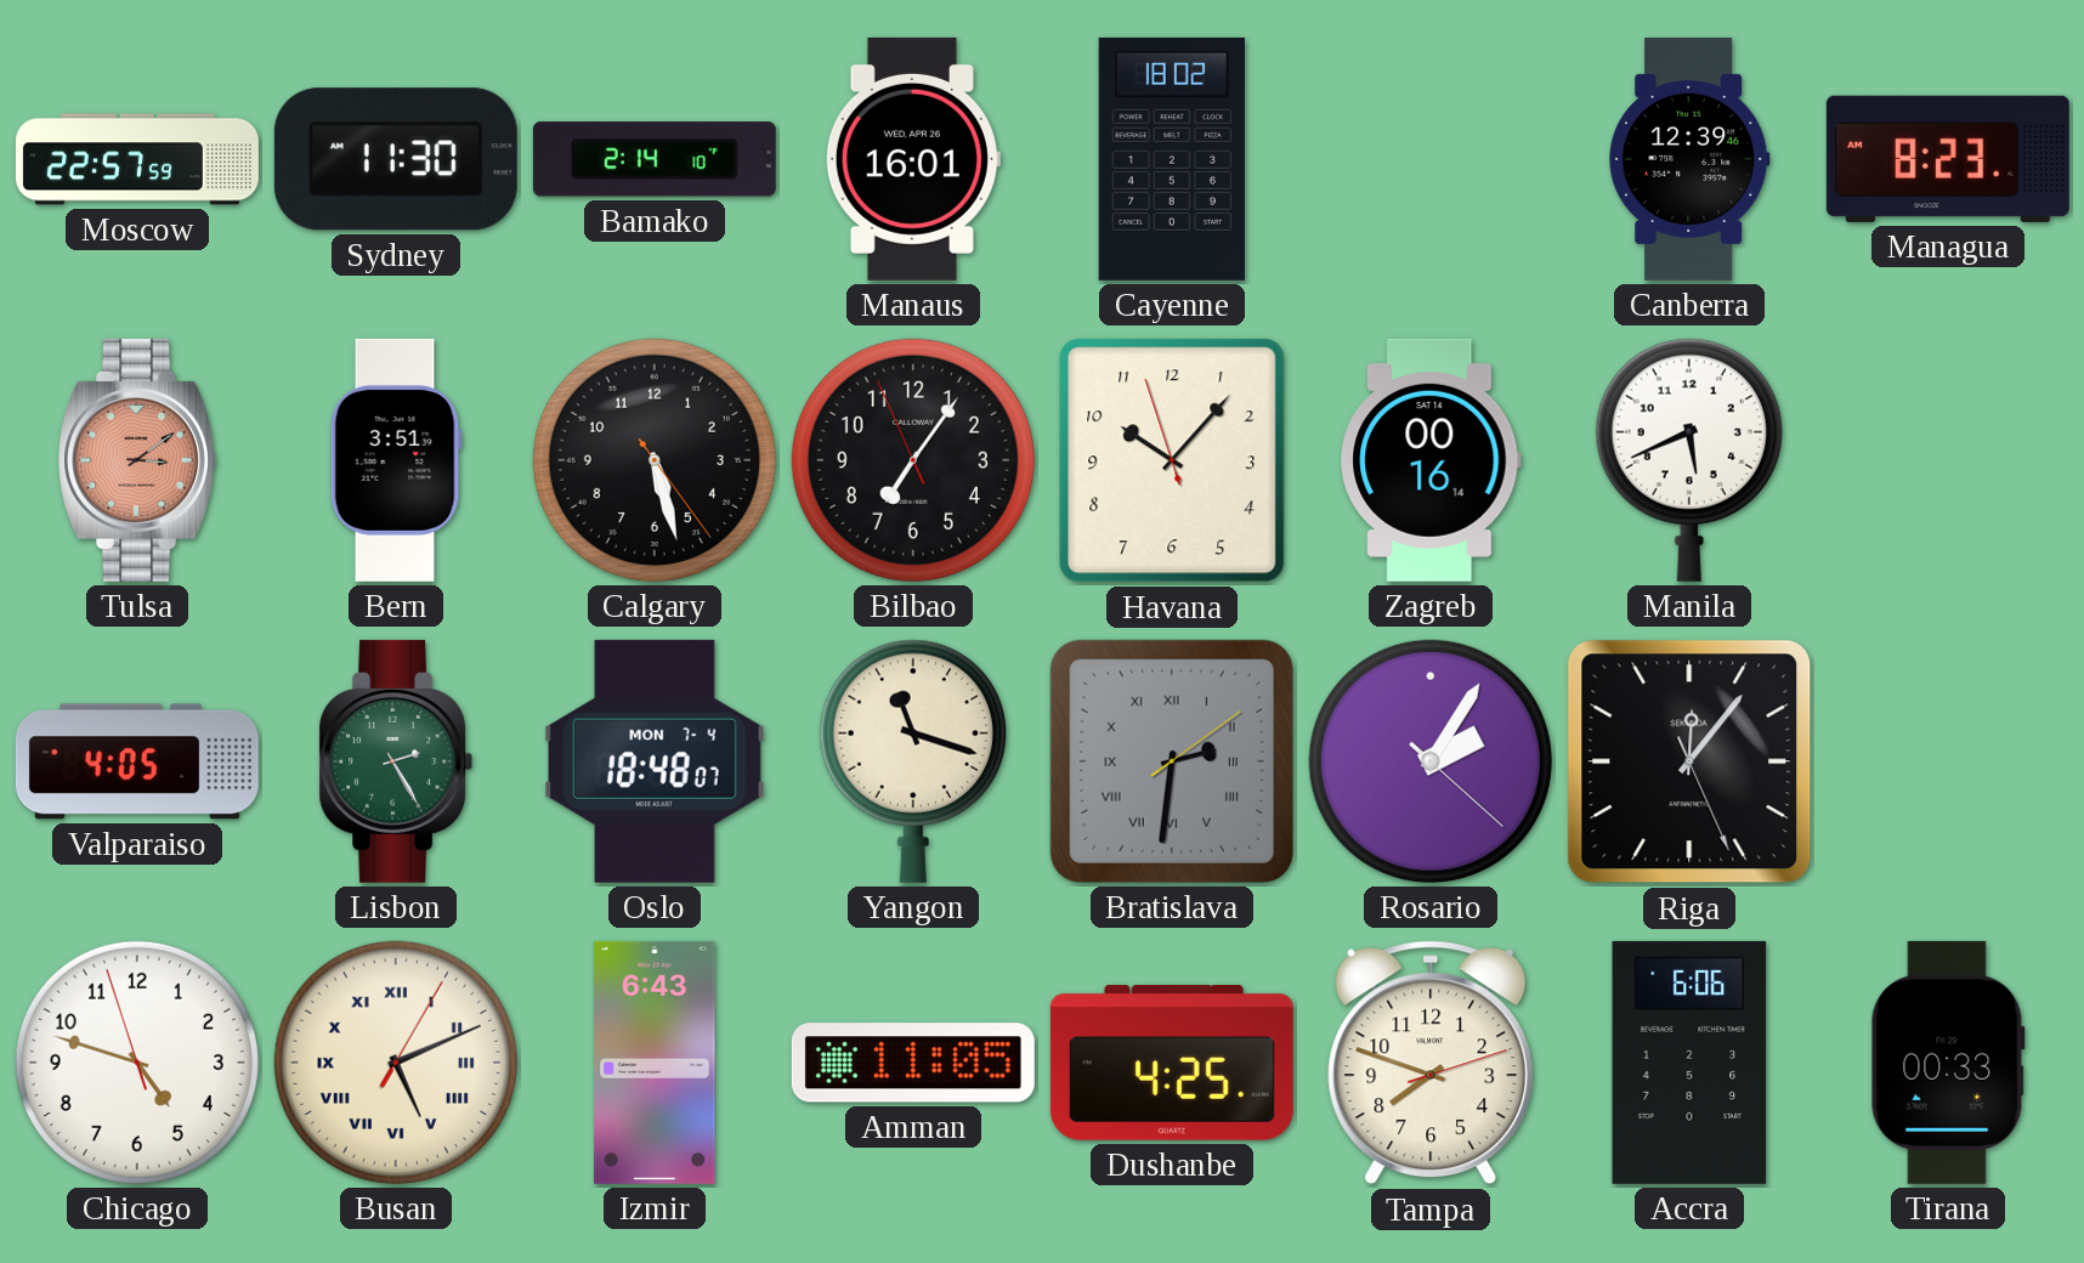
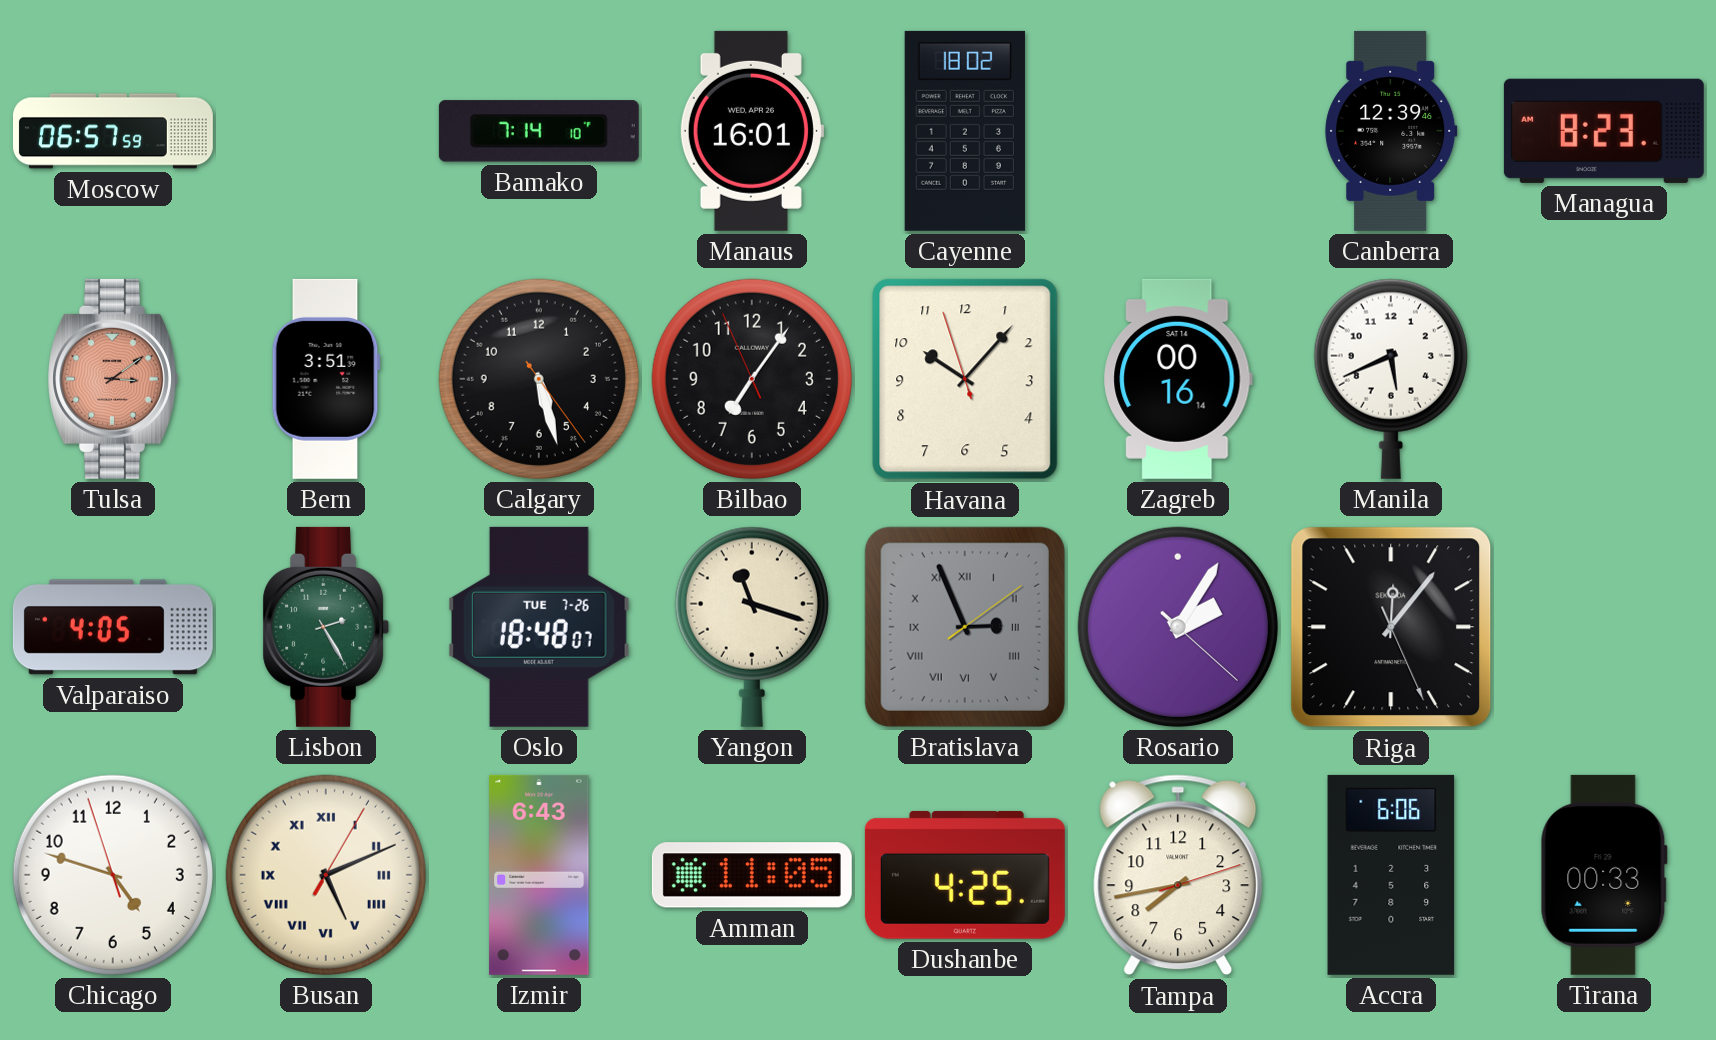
Moscow: 22:57 -> 06:57 (113, 131)
Sydney: 11:30 -> none (396, 159)
Bamako: 2:14 -> 7:14 (539, 131)
Oslo date: MON 7-4 -> TUE 7-26 (539, 627)
Bratislava: 2:31 -> 2:56 (965, 627)
Tampa: 7:48 -> 7:43 (1178, 875)
